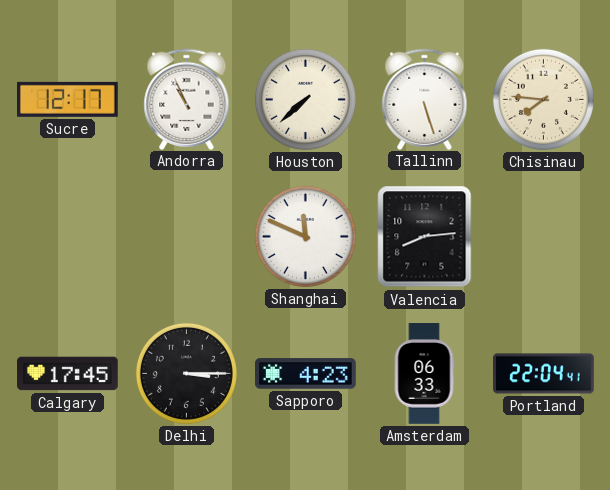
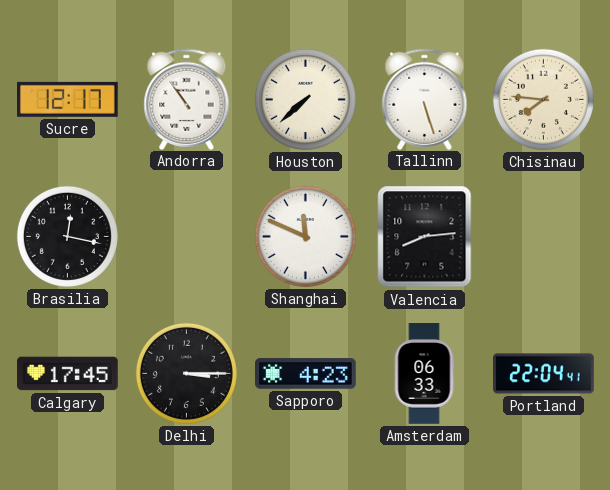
Andorra: 10:56 -> 10:54 (187, 99)
Brasilia: none -> 12:17 (67, 236)
